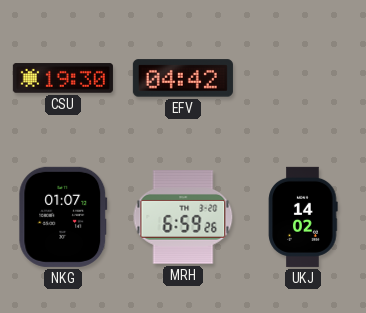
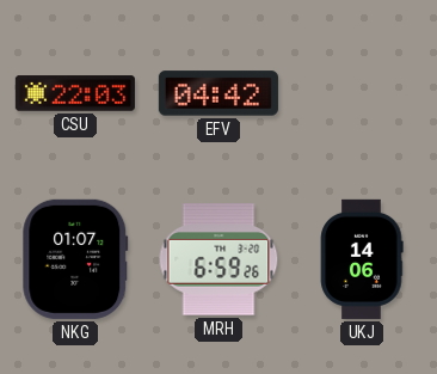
CSU: 19:30 -> 22:03 (75, 93)
UKJ: 14:02 -> 14:06 (362, 259)
